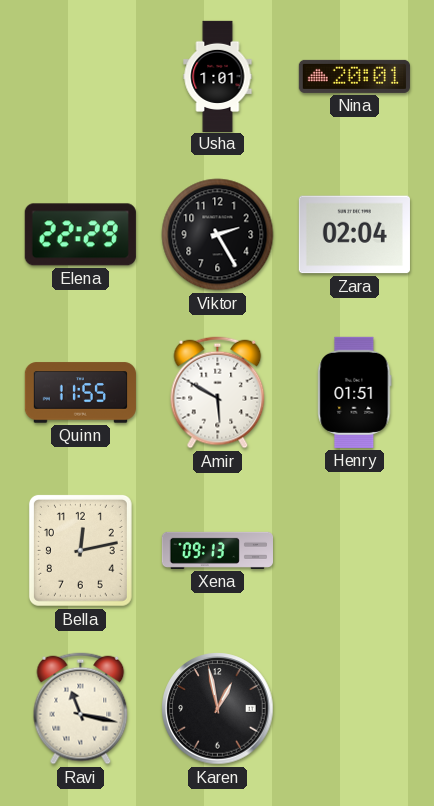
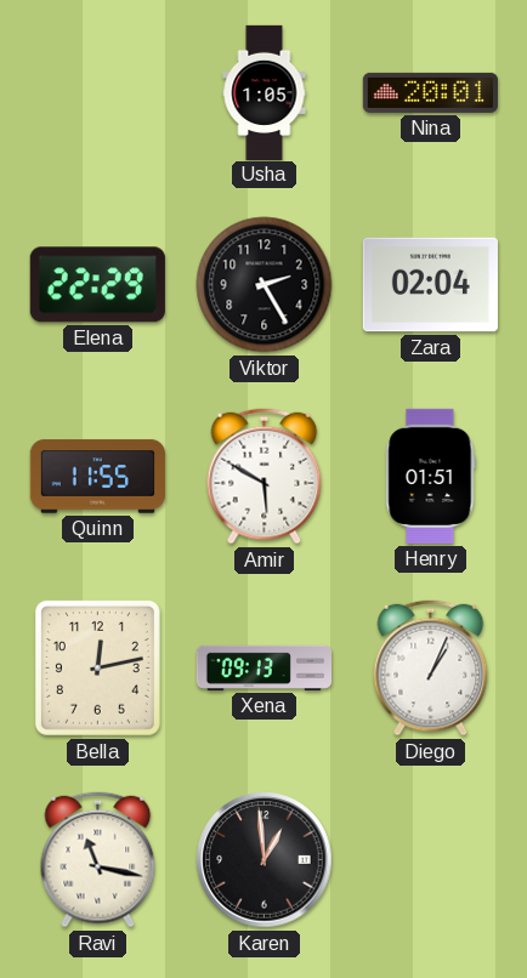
Usha: 1:01 -> 1:05 (265, 92)
Diego: none -> 1:04 (431, 669)
Karen: 12:58 -> 12:59 (265, 860)
